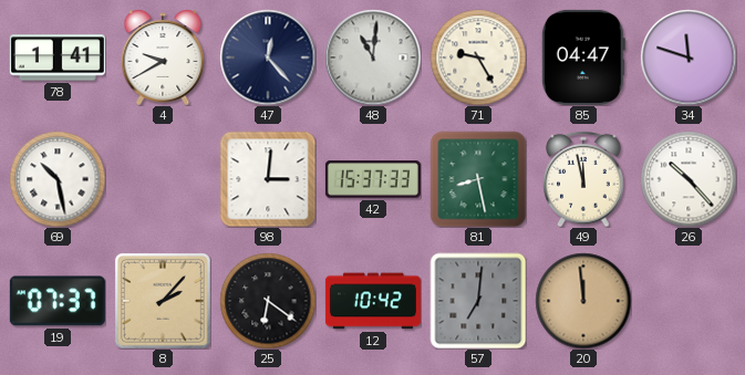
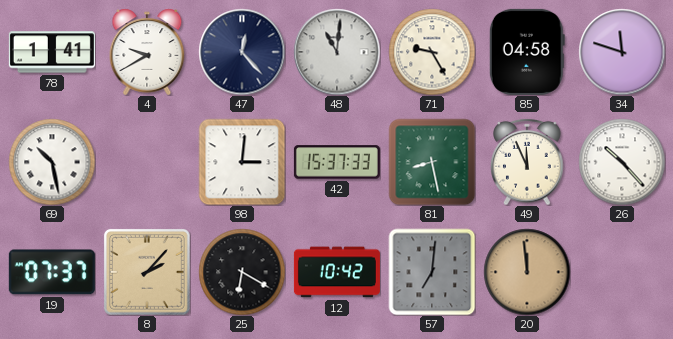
85: 04:47 -> 04:58 (527, 52)
49: 11:58 -> 11:56 (527, 162)
25: 6:21 -> 6:20 (242, 272)
